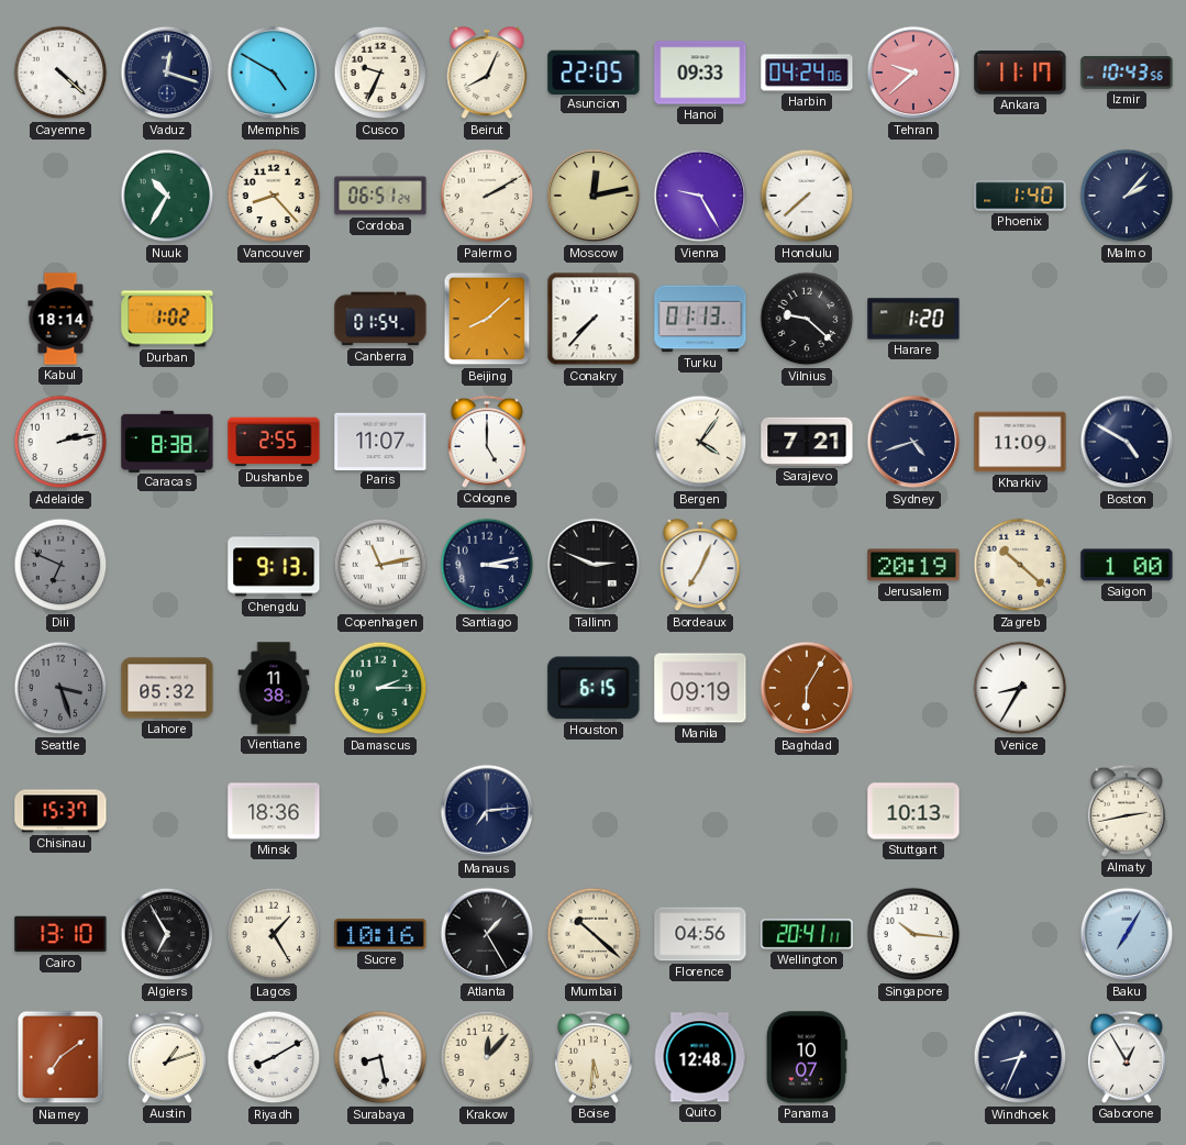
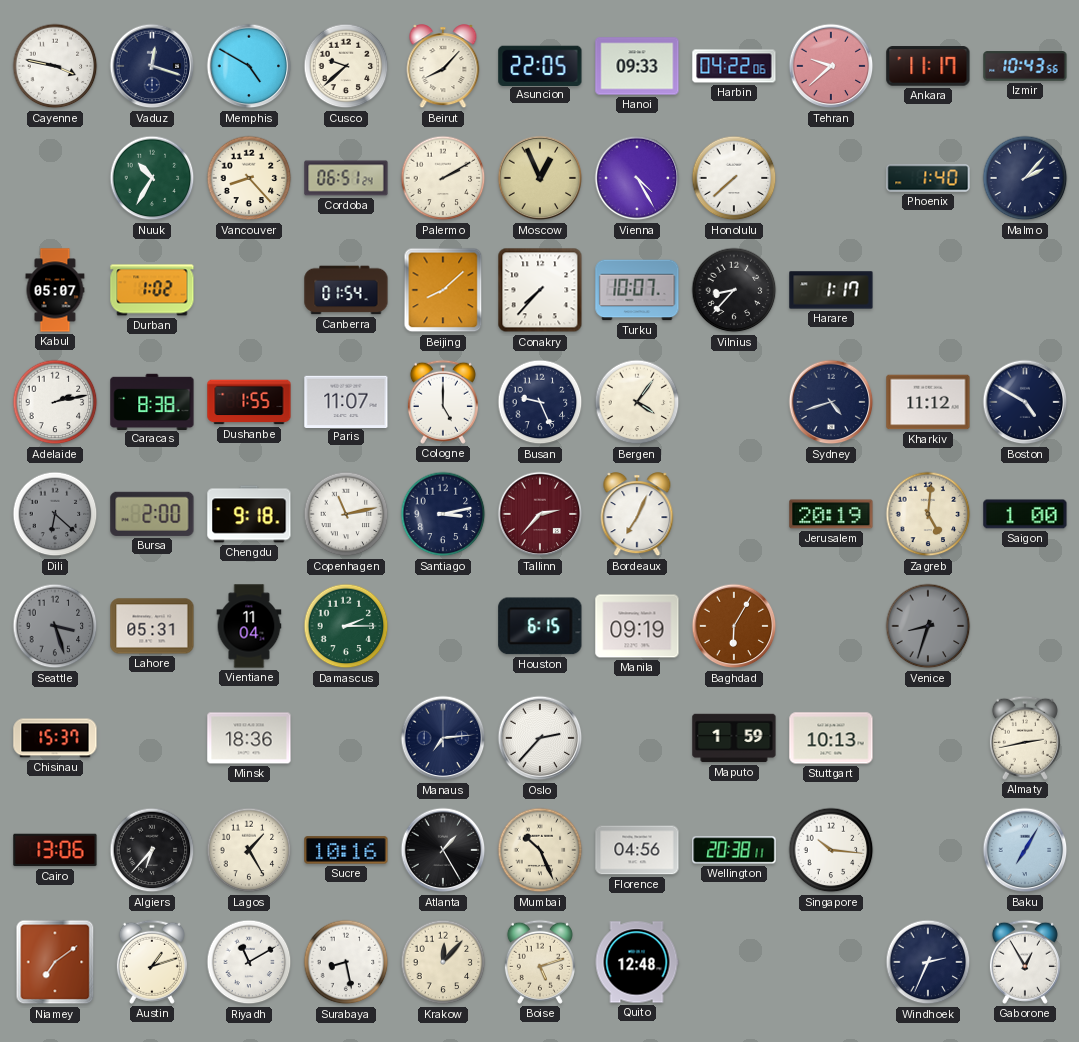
Cayenne: 4:22 -> 3:47 (55, 66)
Cusco: 9:34 -> 9:38 (346, 66)
Beirut: 8:04 -> 8:07 (443, 67)
Harbin: 04:24 -> 04:22 (734, 66)
Moscow: 12:13 -> 12:56 (540, 178)
Vienna: 9:25 -> 4:25 (637, 178)
Kabul: 18:14 -> 05:07 (55, 290)
Turku: 01:13 -> 10:07 (637, 290)
Vilnius: 9:22 -> 8:37 (734, 290)
Harare: 1:20 -> 1:17 (831, 290)
Dushanbe: 2:55 -> 1:55 (249, 402)
Busan: none -> 9:26 (540, 402)
Sarajevo: 7:21 -> none (807, 442)
Kharkiv: 11:09 -> 11:12 (928, 402)
Dili: 6:49 -> 6:22 (55, 514)
Bursa: none -> 2:00 (152, 514)
Chengdu: 9:13 -> 9:18 (249, 514)
Tallinn: 2:49 -> 2:37 (540, 514)
Tallinn dial: black -> burgundy (540, 514)
Zagreb: 10:22 -> 5:01 (928, 514)
Lahore: 05:32 -> 05:31 (152, 626)
Vientiane: 11:38 -> 11:04 (249, 626)
Venice: 8:35 -> 8:33 (928, 626)
Venice dial: white -> grey (928, 626)
Oslo: none -> 2:37 (540, 738)
Maputo: none -> 1:59 (734, 738)
Cairo: 13:10 -> 13:06 (55, 850)
Algiers: 6:55 -> 6:37 (152, 850)
Mumbai: 10:22 -> 10:26 (540, 850)
Wellington: 20:41 -> 20:38 (734, 850)
Riyadh: 8:10 -> 11:10 (249, 962)
Boise: 5:31 -> 5:12 (540, 962)
Panama: 10:07 -> none (807, 1057)
Windhoek: 8:34 -> 2:34 (928, 962)
